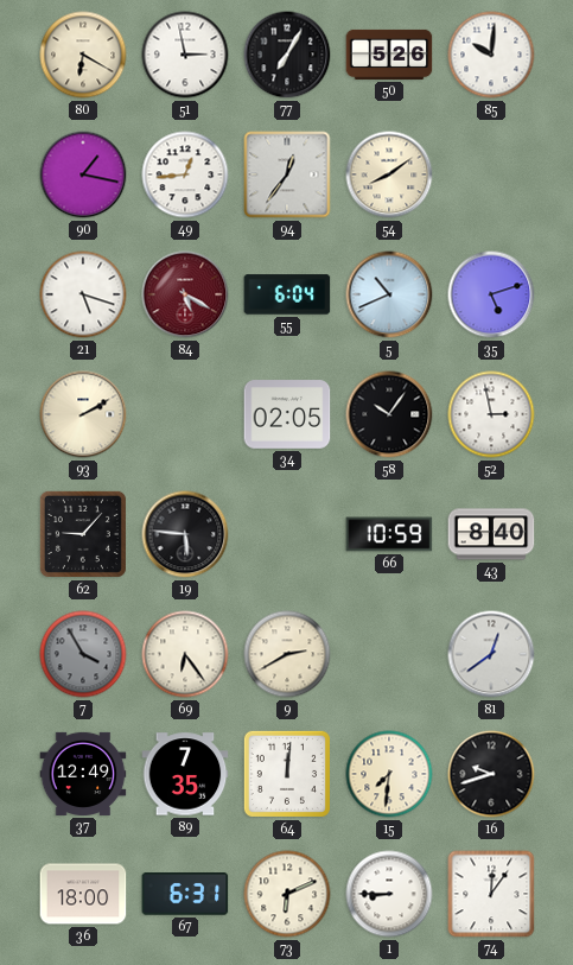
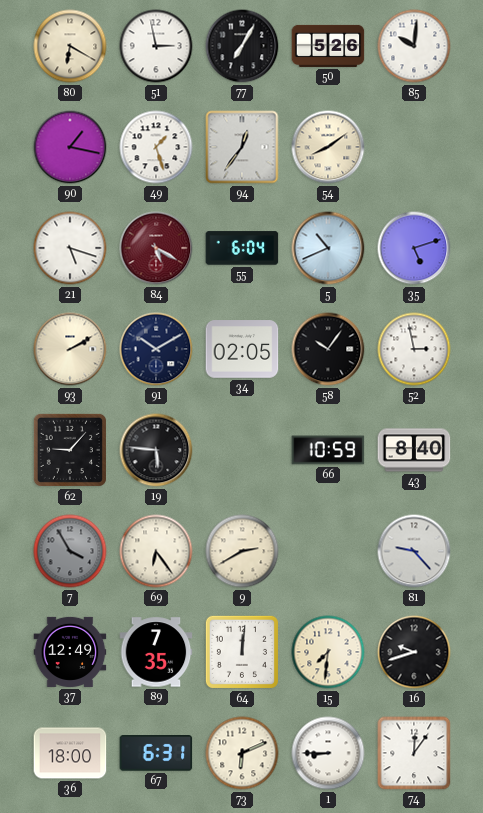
49: 12:44 -> 1:27 (156, 147)
91: none -> 10:10 (156, 349)
81: 12:39 -> 9:23 (414, 551)
